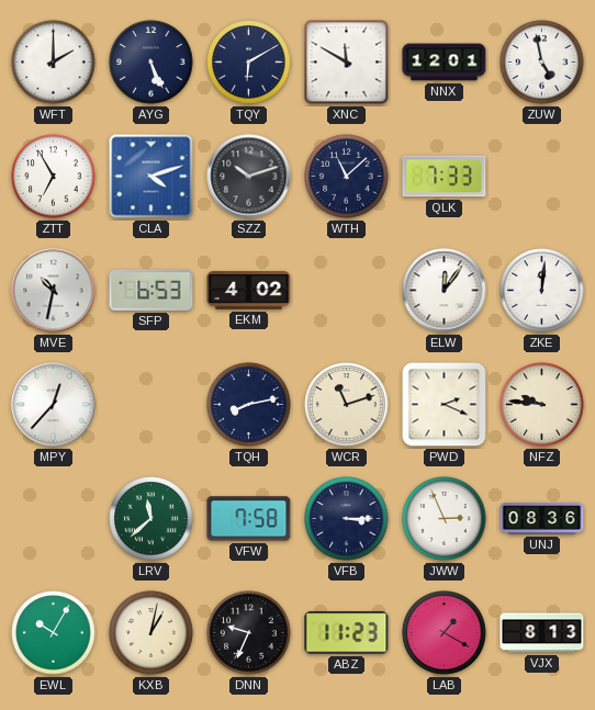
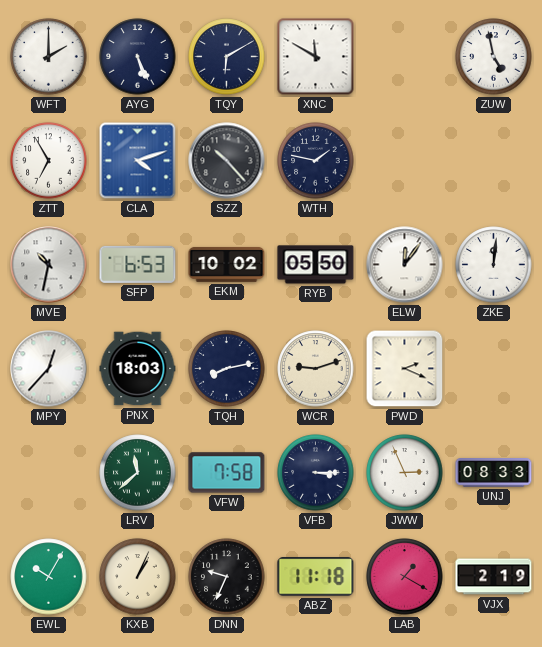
NNX: 12:01 -> none (445, 63)
SZZ: 10:12 -> 10:23 (227, 161)
WTH: 11:08 -> 1:47 (316, 161)
QLK: 7:33 -> none (445, 177)
EKM: 4:02 -> 10:02 (227, 264)
RYB: none -> 05:50 (316, 265)
PNX: none -> 18:03 (138, 369)
WCR: 11:12 -> 9:12 (316, 369)
NFZ: 9:46 -> none (542, 405)
UNJ: 08:36 -> 08:33 (494, 473)
KXB: 1:02 -> 1:04 (138, 577)
ABZ: 11:23 -> 11:18 (316, 577)
VJX: 8:13 -> 2:19 (494, 577)
